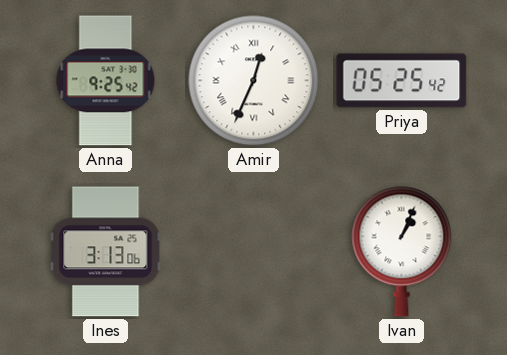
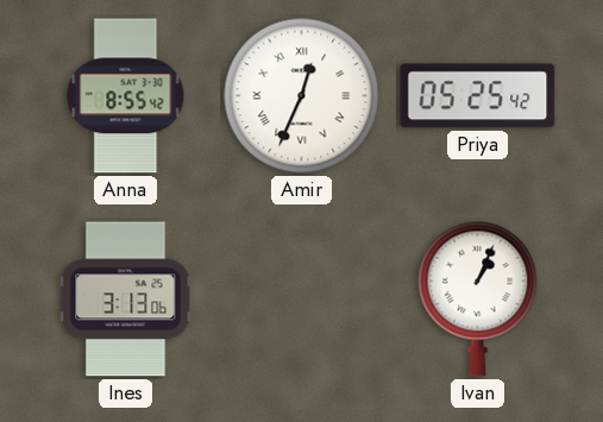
Anna: 9:25 -> 8:55 (126, 96)
